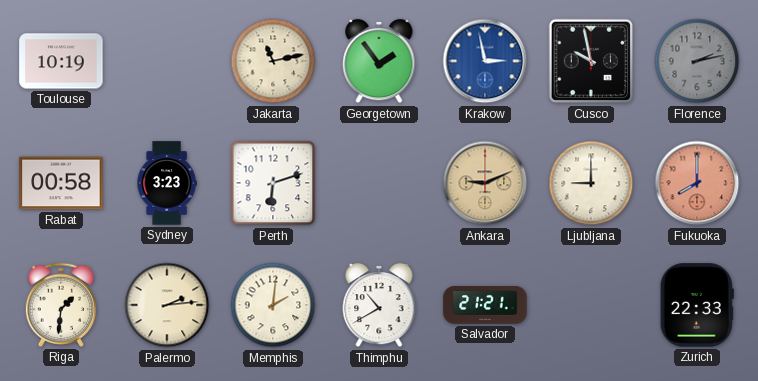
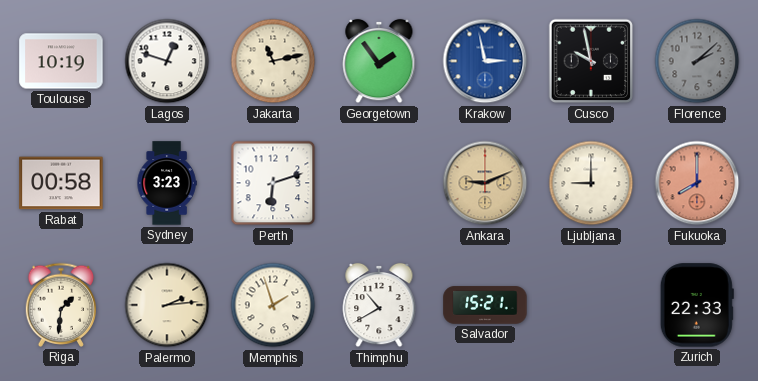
Lagos: none -> 12:48 (167, 61)
Florence: 2:13 -> 2:08 (697, 61)
Memphis: 2:01 -> 1:57 (273, 305)
Salvador: 21:21 -> 15:21 (485, 305)
